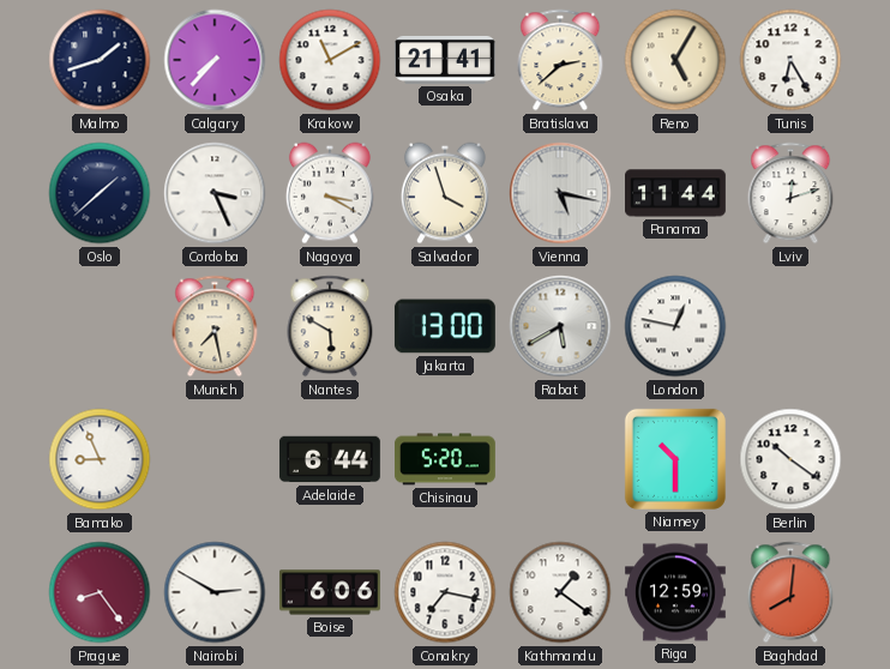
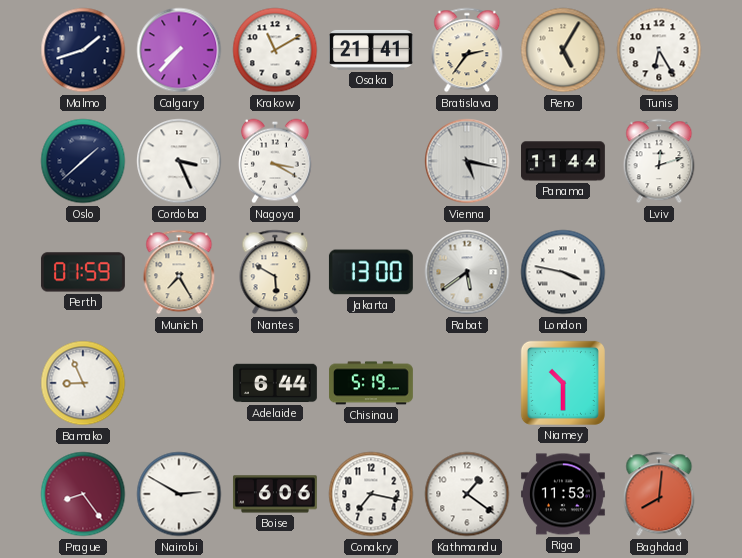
Bratislava: 2:38 -> 2:36 (467, 50)
Salvador: 3:57 -> none (445, 193)
Perth: none -> 01:59 (83, 272)
Munich: 7:28 -> 7:25 (179, 272)
Rabat: 5:40 -> 5:39 (467, 272)
London: 12:47 -> 3:47 (563, 272)
Chisinau: 5:20 -> 5:19 (372, 383)
Berlin: 10:21 -> none (790, 459)
Riga: 12:59 -> 11:53 (563, 494)
